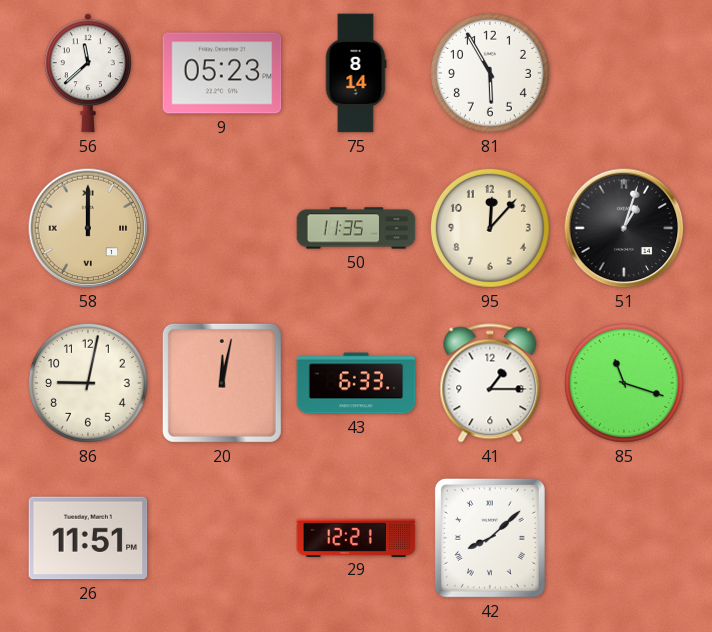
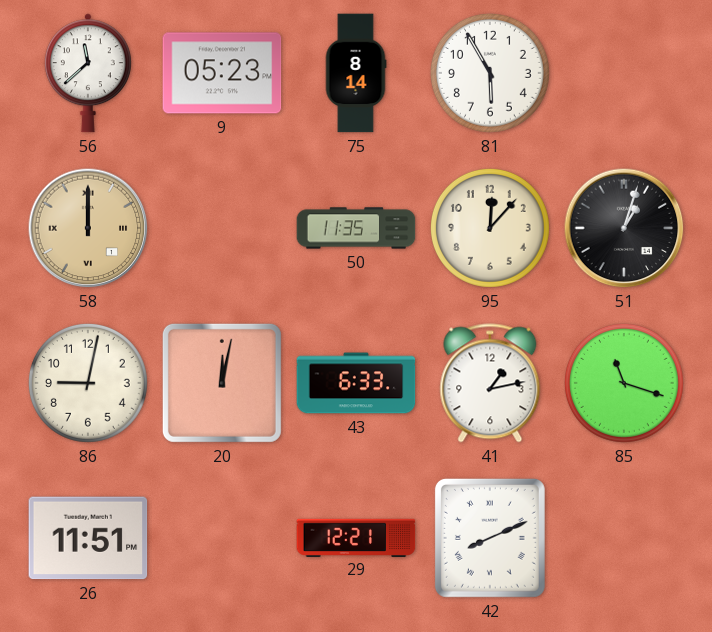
41: 1:15 -> 1:13 (490, 383)
42: 8:08 -> 8:11 (490, 538)
